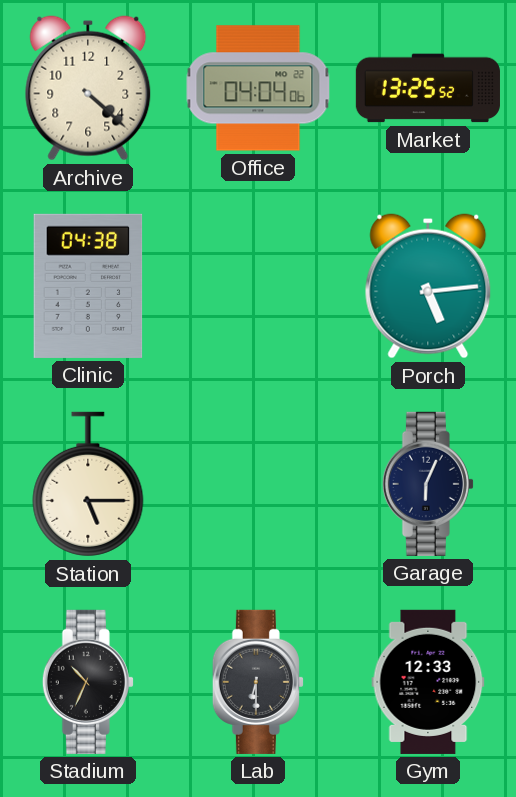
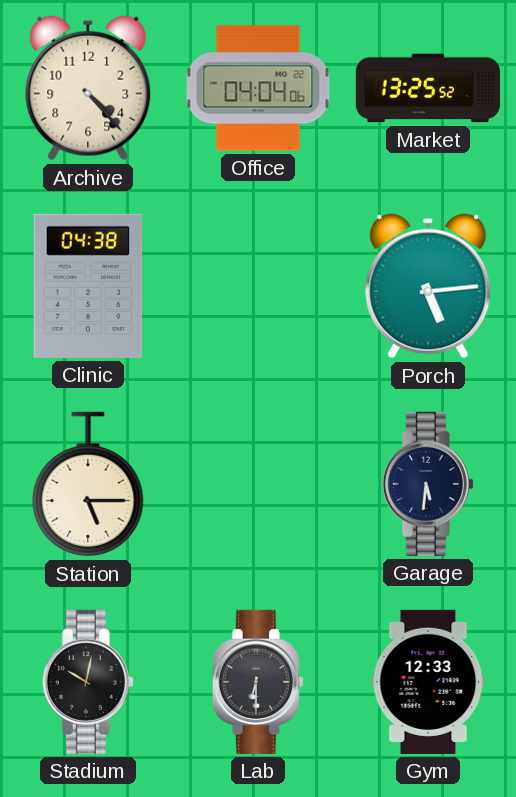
Archive: 4:22 -> 4:23 (88, 88)
Garage: 6:04 -> 5:31 (428, 484)
Stadium: 10:34 -> 10:02 (88, 682)
